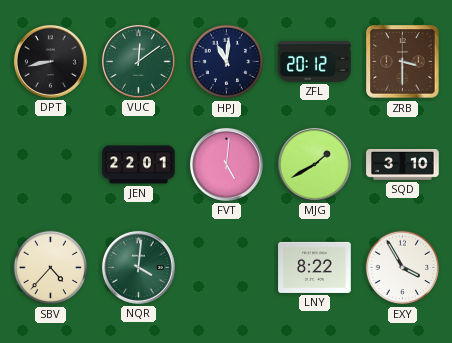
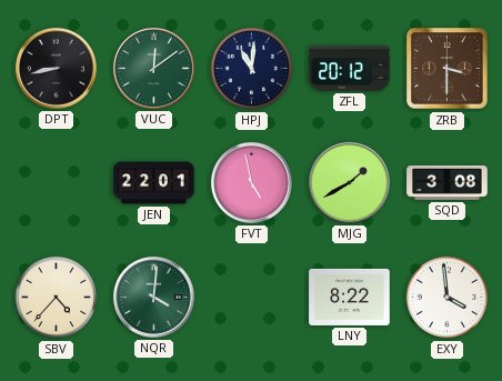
FVT: 5:01 -> 4:58 (251, 182)
SQD: 3:10 -> 3:08 (448, 182)
EXY: 3:55 -> 3:59 (448, 298)
